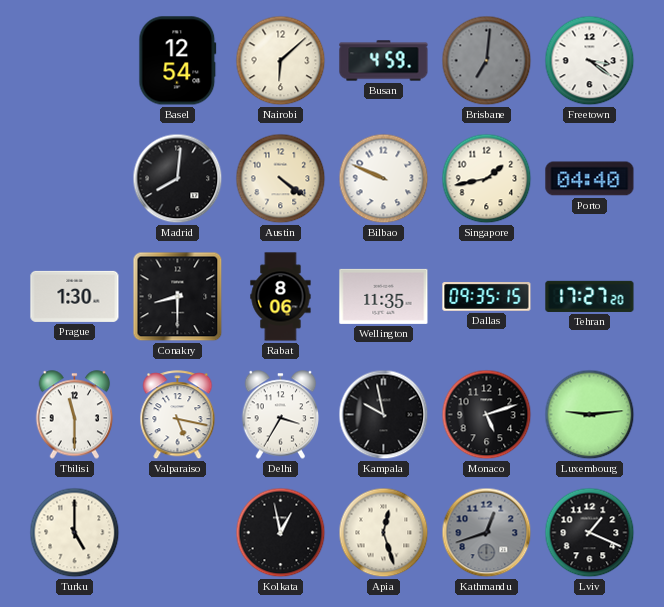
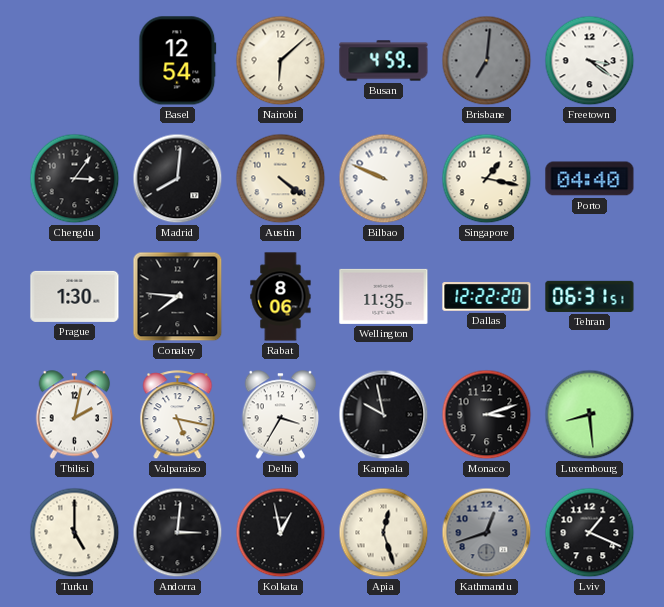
Chengdu: none -> 3:06 (75, 179)
Singapore: 1:43 -> 1:17 (487, 179)
Conakry: 8:30 -> 7:46 (178, 297)
Dallas: 09:35 -> 12:22 (487, 297)
Tehran: 17:27 -> 06:31 (590, 296)
Tbilisi: 11:30 -> 2:02 (75, 415)
Monaco: 5:12 -> 3:12 (487, 415)
Luxembourg: 9:14 -> 8:29 (590, 415)
Andorra: none -> 3:01 (178, 533)
